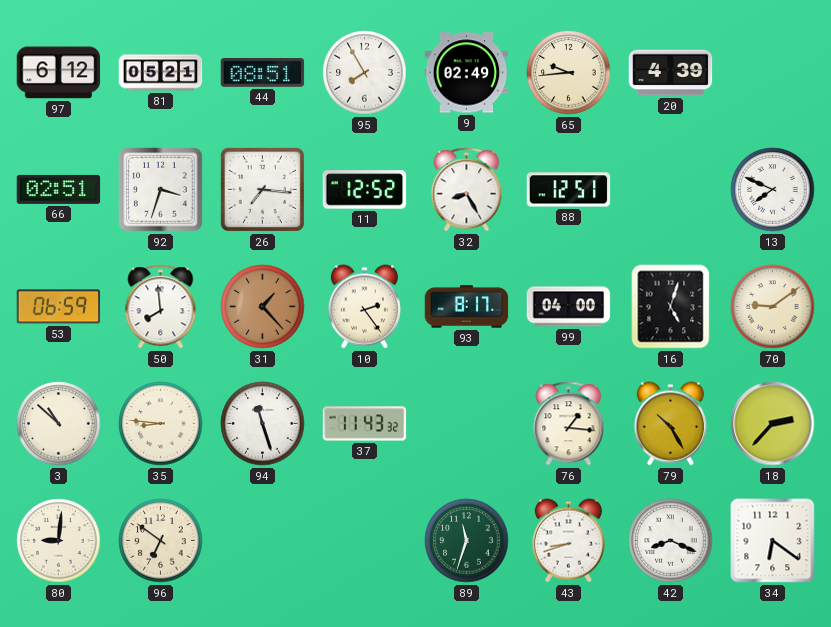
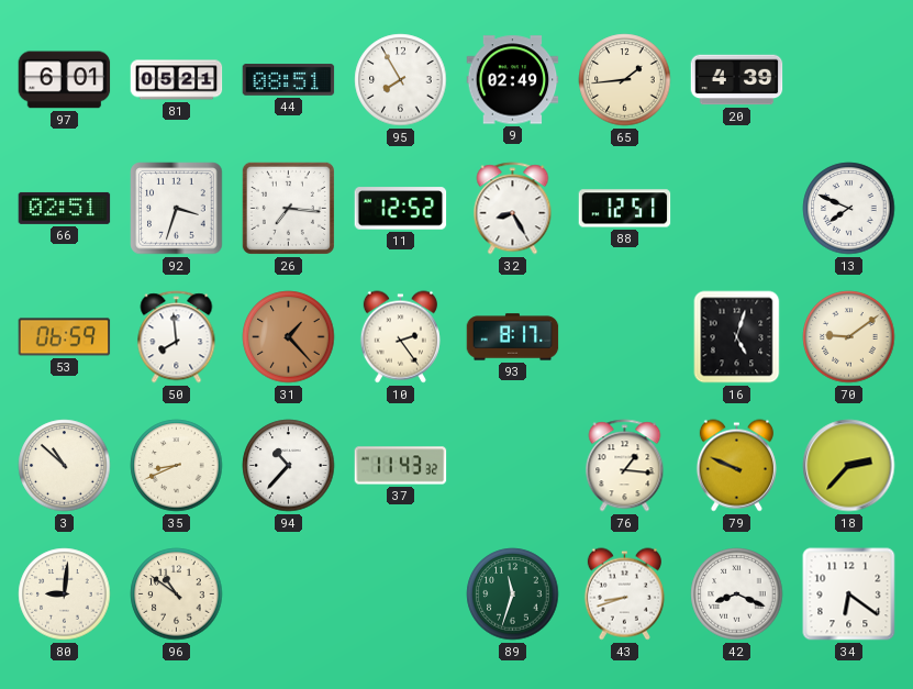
97: 6:12 -> 6:01 (65, 80)
65: 9:44 -> 1:44 (625, 80)
99: 04:00 -> none (569, 307)
35: 8:46 -> 8:41 (177, 466)
94: 11:27 -> 10:37 (289, 466)
79: 10:25 -> 9:49 (736, 466)
96: 6:51 -> 10:51 (177, 594)
